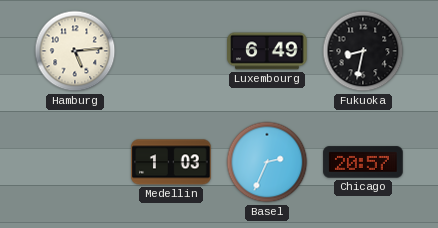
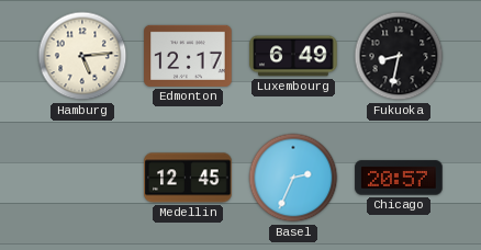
Edmonton: none -> 12:17 (188, 56)
Medellin: 1:03 -> 12:45 (188, 178)
